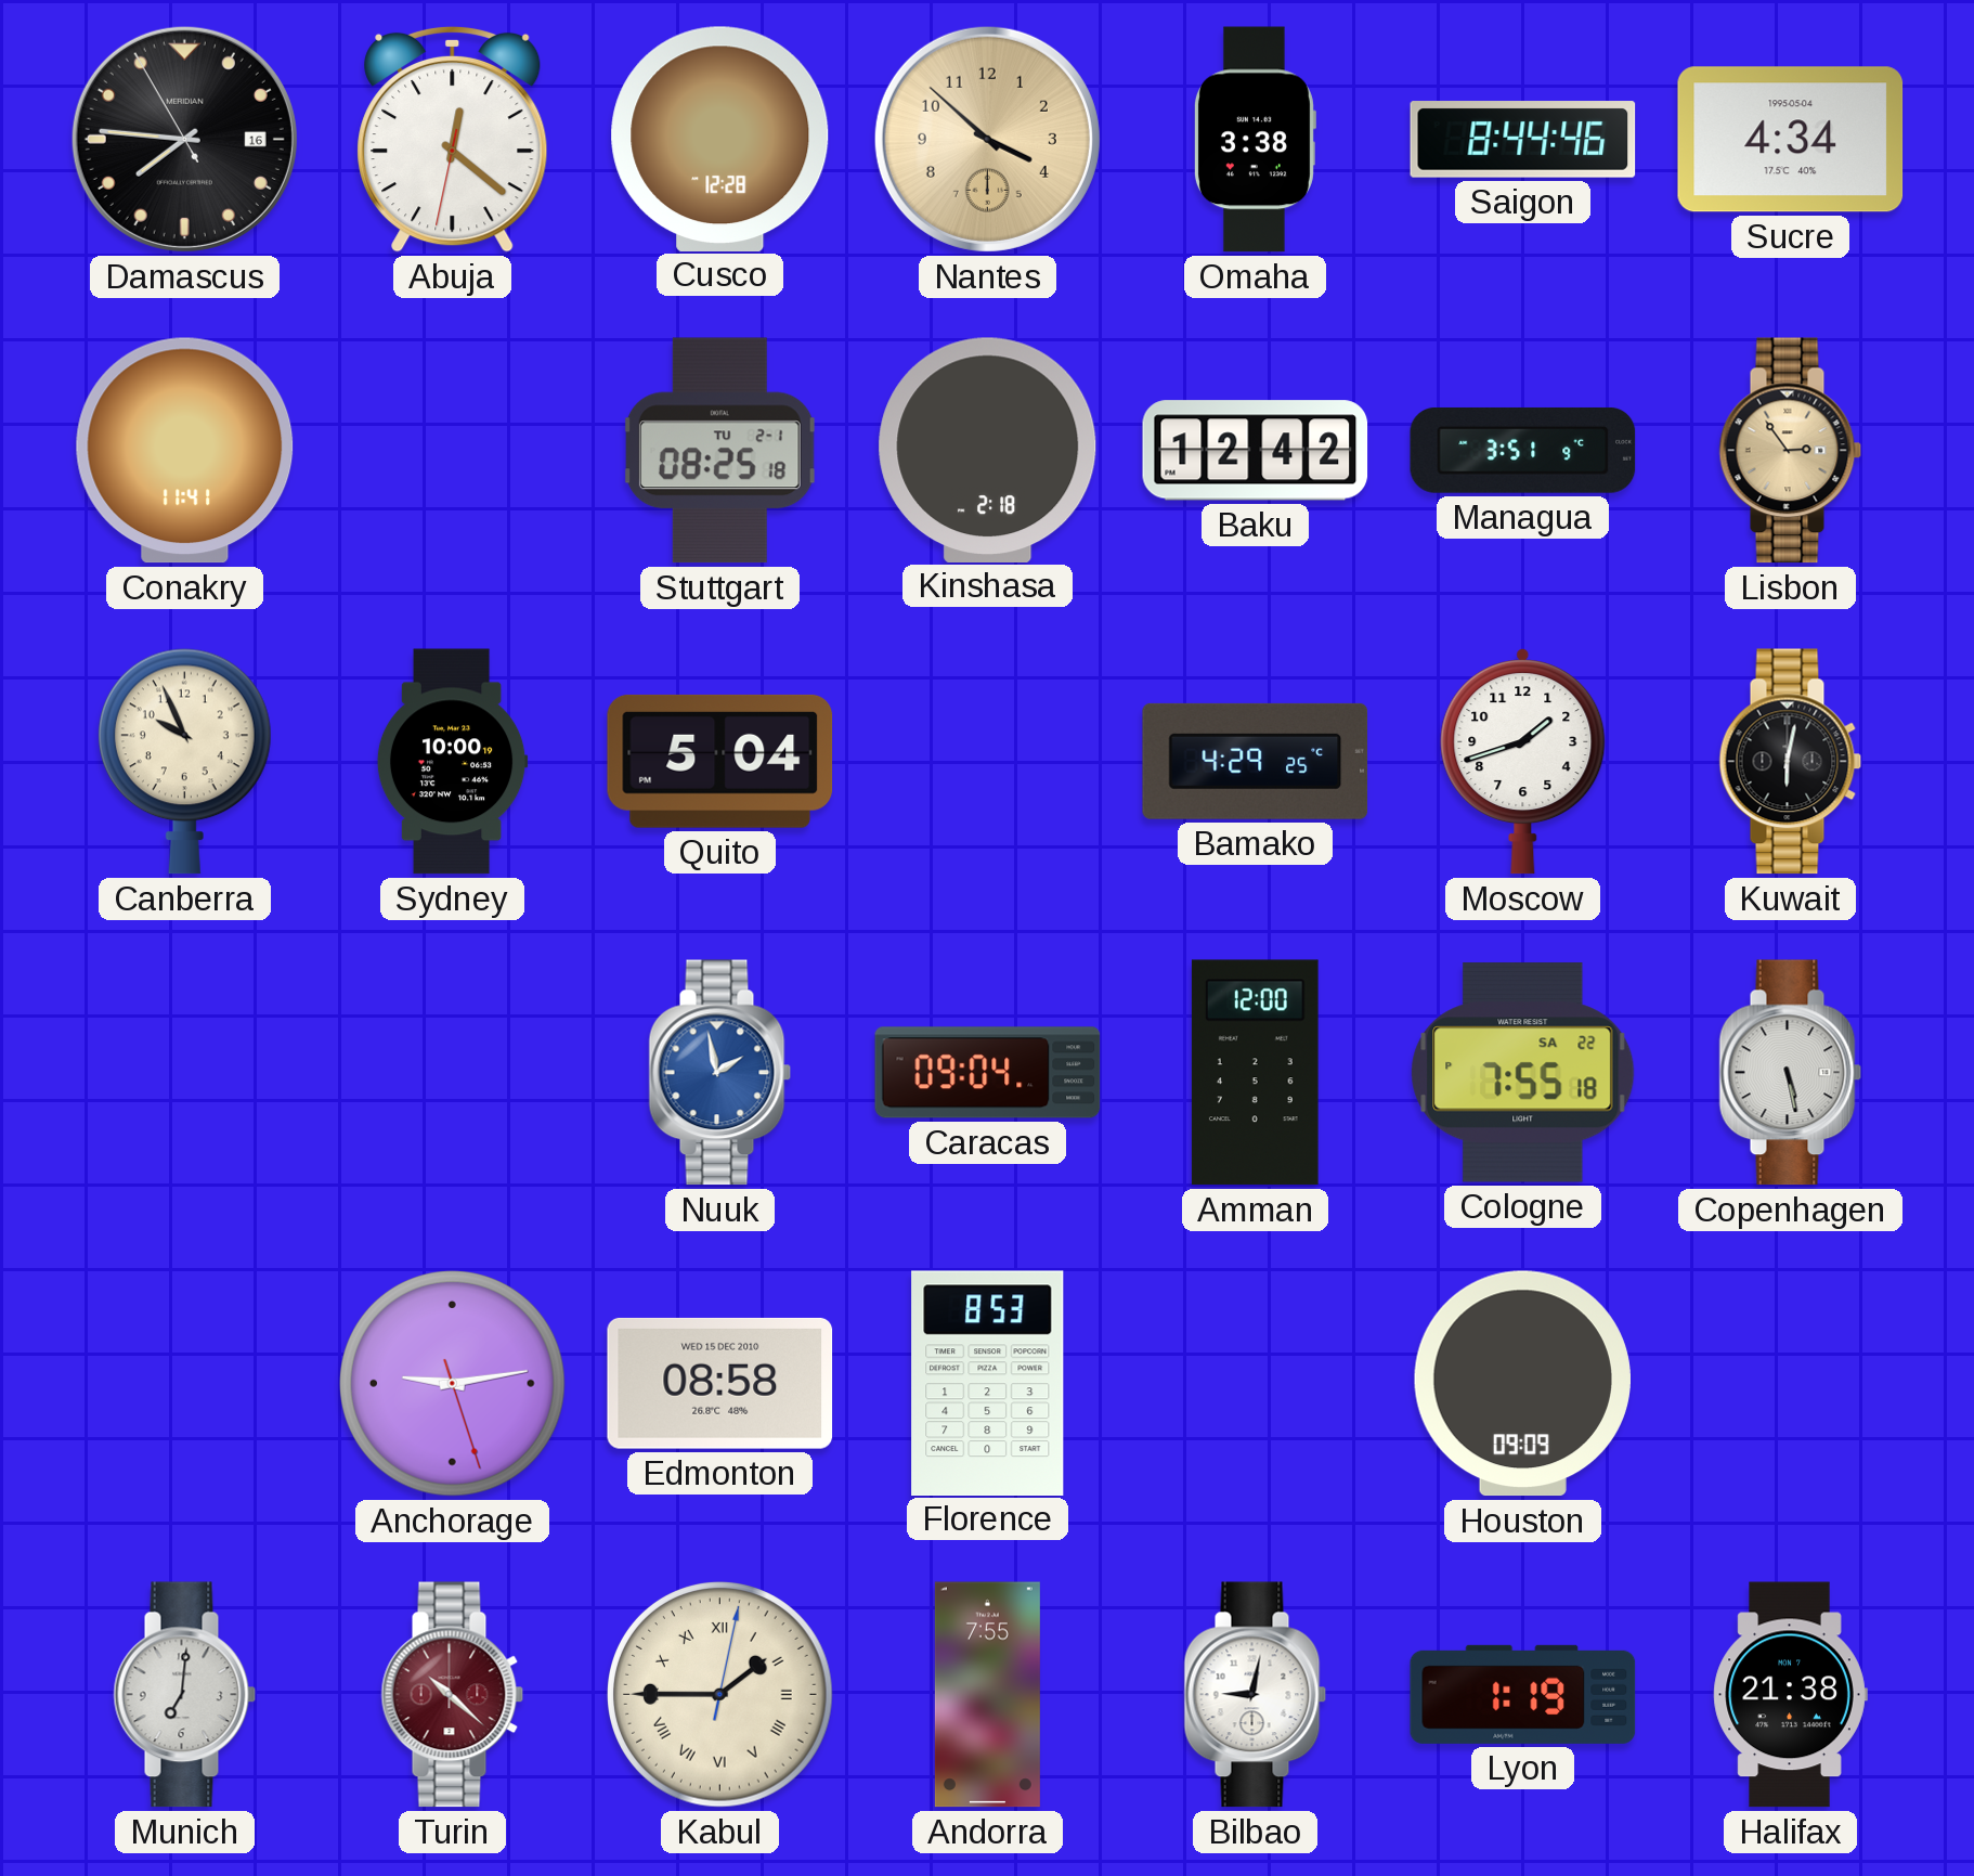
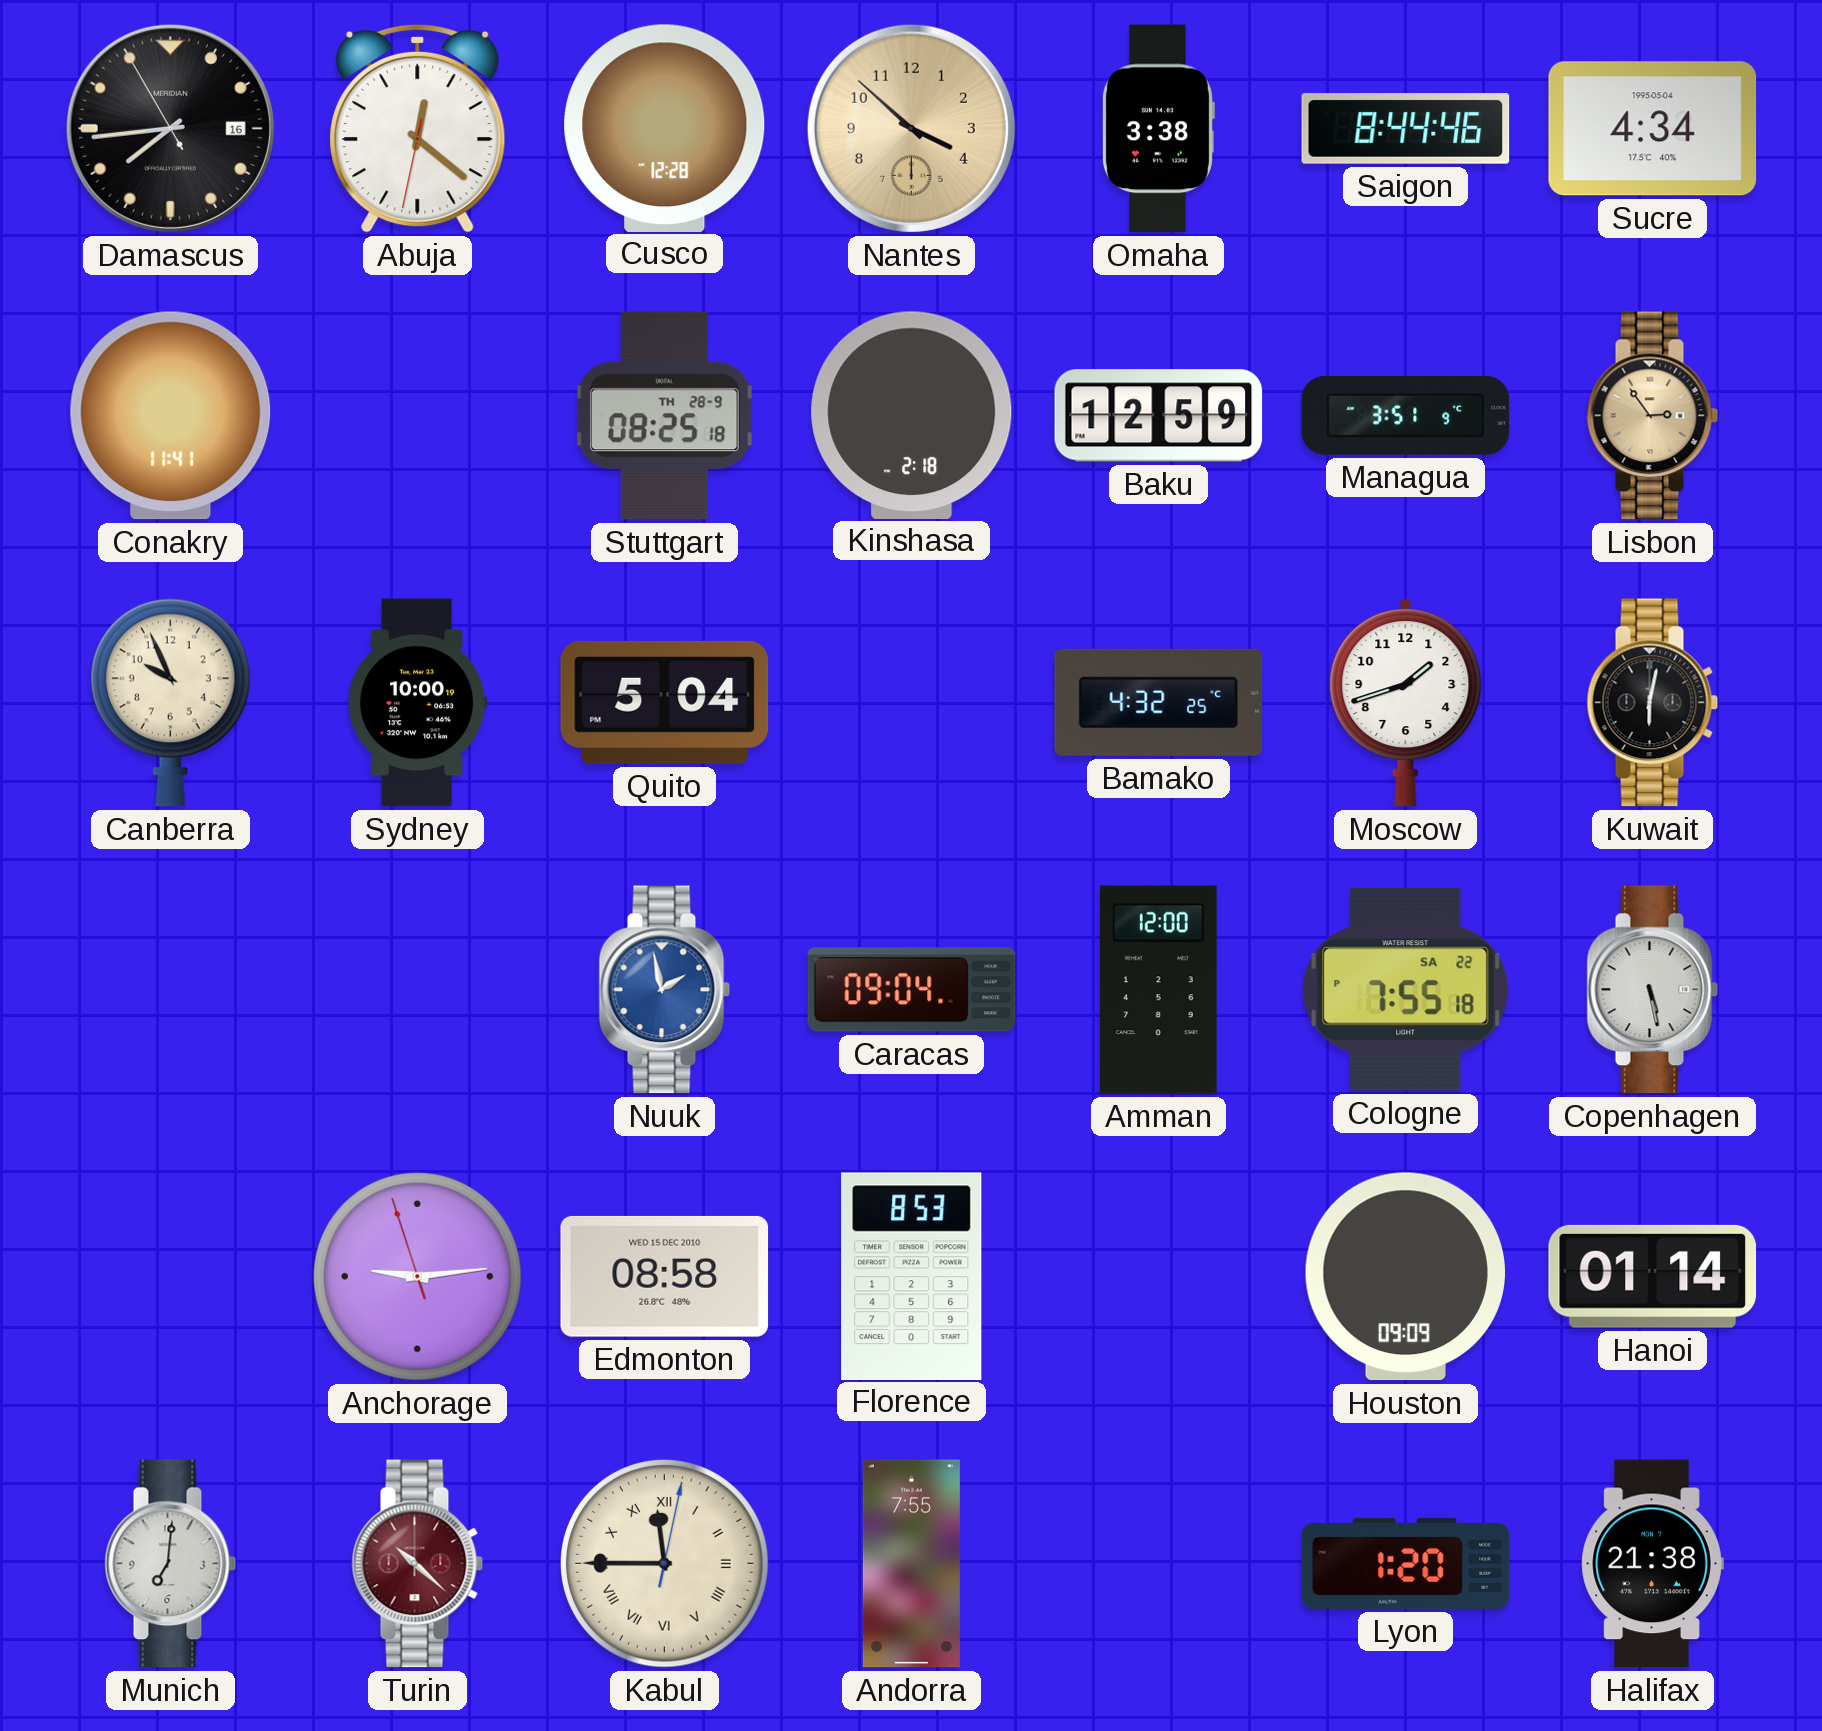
Damascus: 7:45 -> 7:43 (170, 128)
Stuttgart date: TU 2-1 -> TH 28-9 (664, 416)
Baku: 12:42 -> 12:59 (1159, 416)
Bamako: 4:29 -> 4:32 (1159, 702)
Anchorage: 9:13:27 -> 9:13:57 (418, 1277)
Hanoi: none -> 01:14 (1653, 1276)
Kabul: 1:45 -> 11:45 (665, 1564)
Bilbao: 9:02 -> none (1256, 1695)
Lyon: 1:19 -> 1:20 (1406, 1563)
